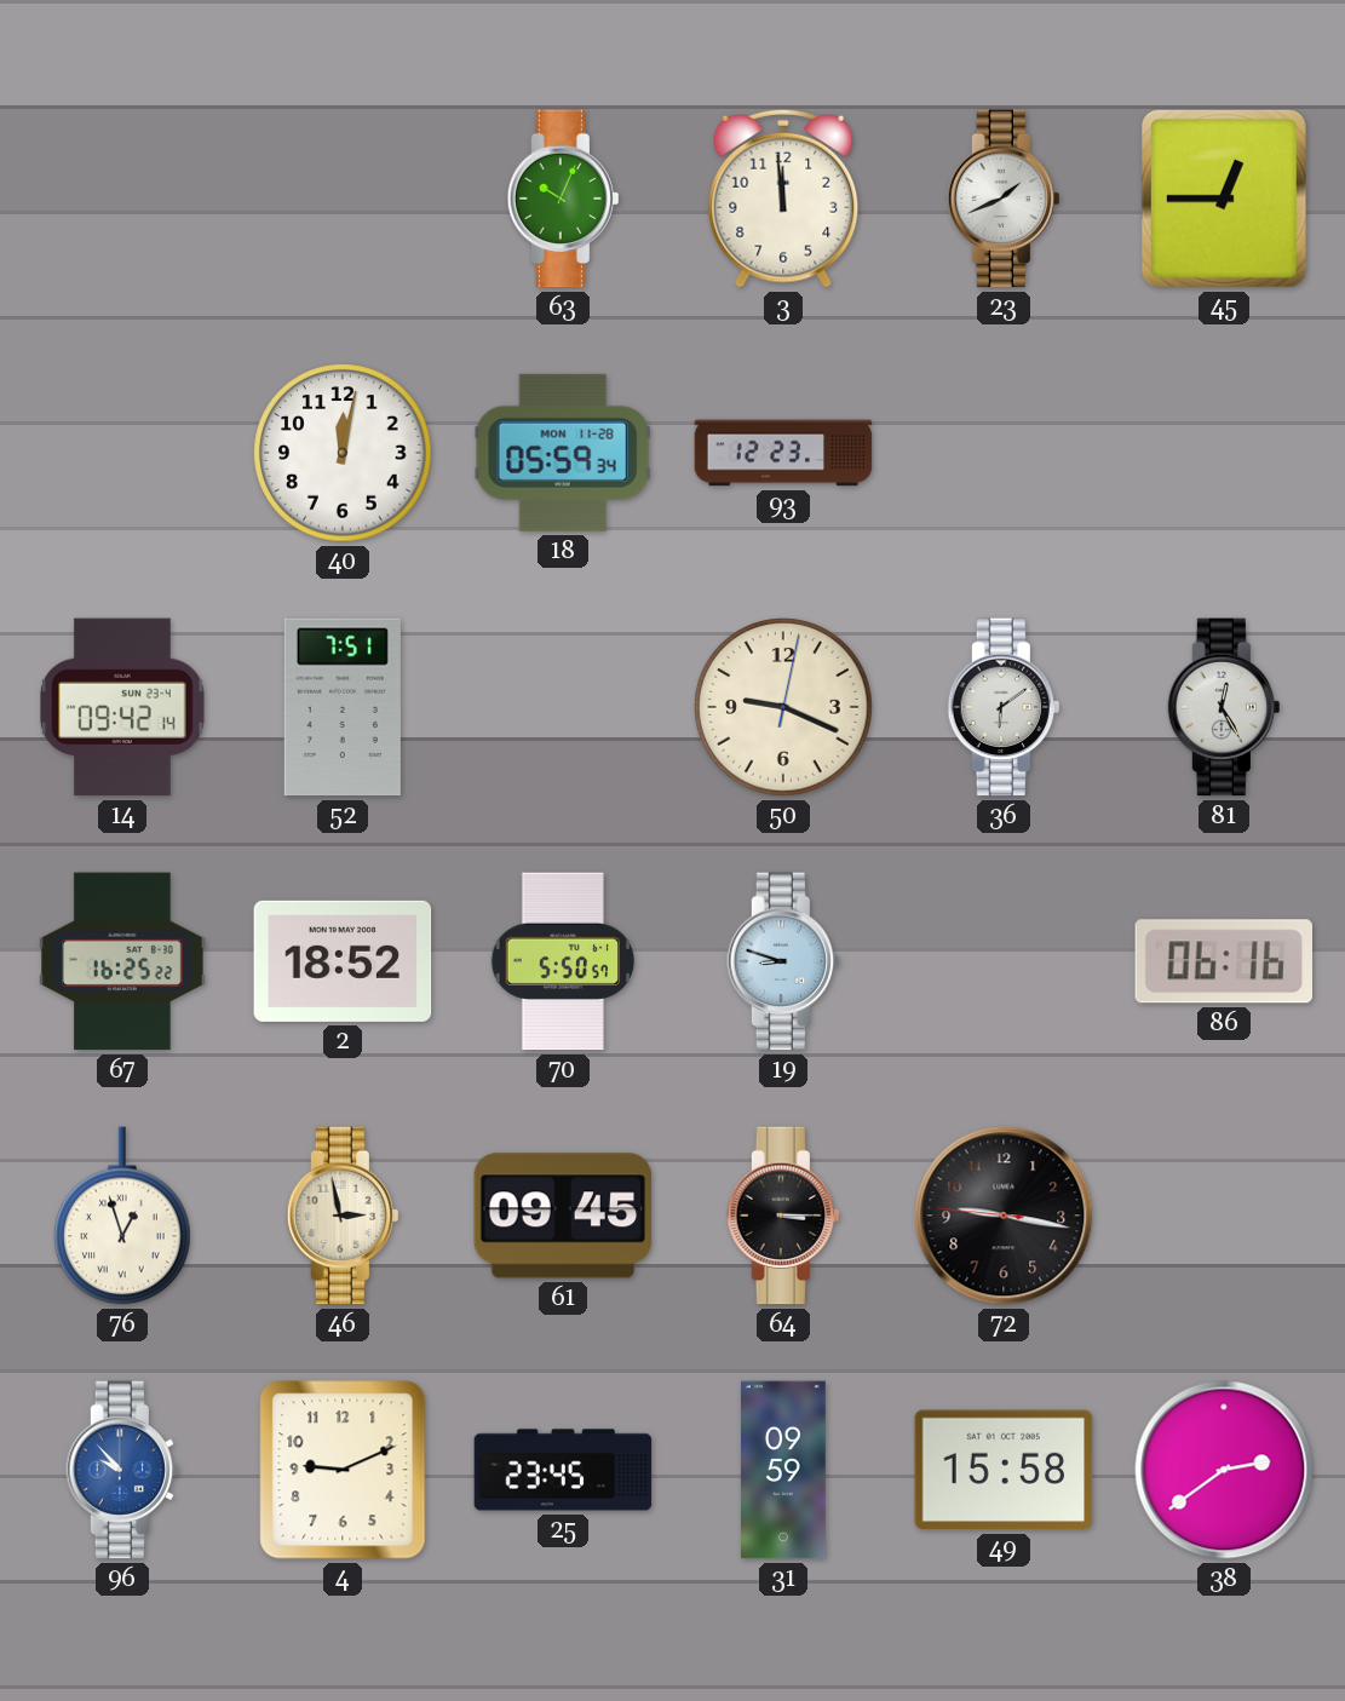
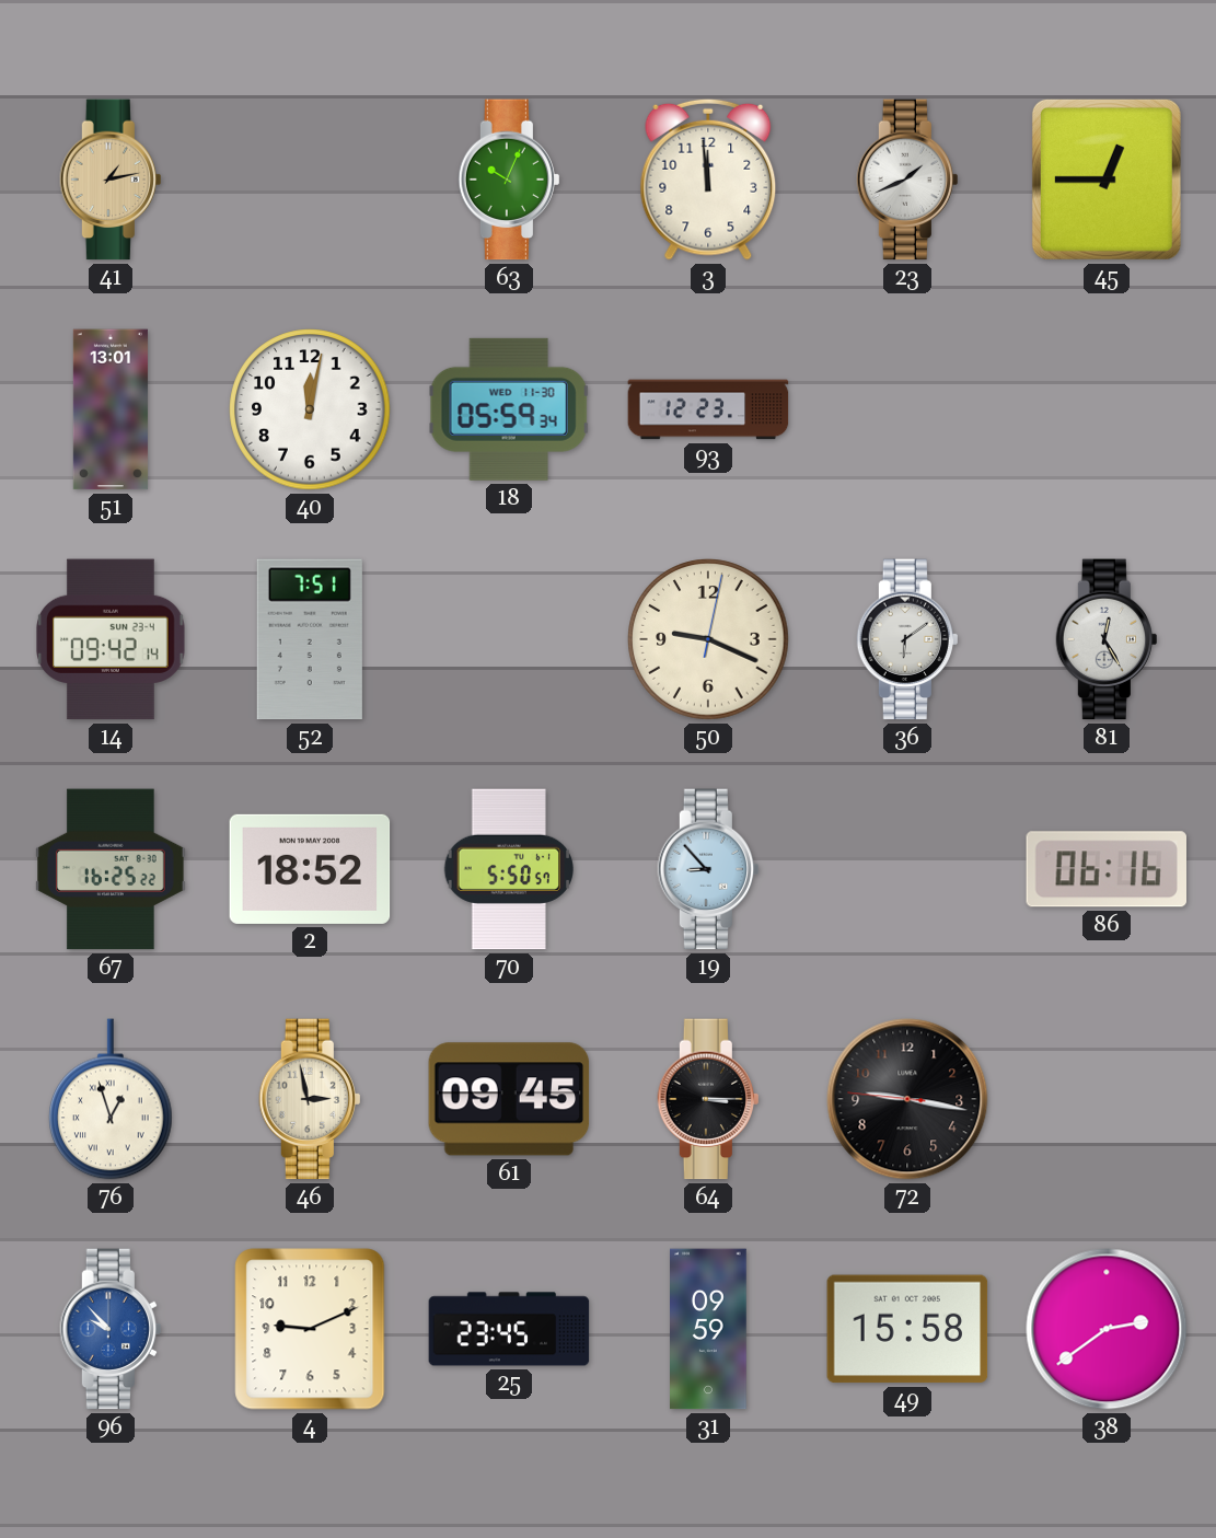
41: none -> 1:13 (109, 180)
51: none -> 13:01 (111, 409)
18 date: MON 11-28 -> WED 11-30 (509, 409)
19: 8:48 -> 8:53 (707, 869)
